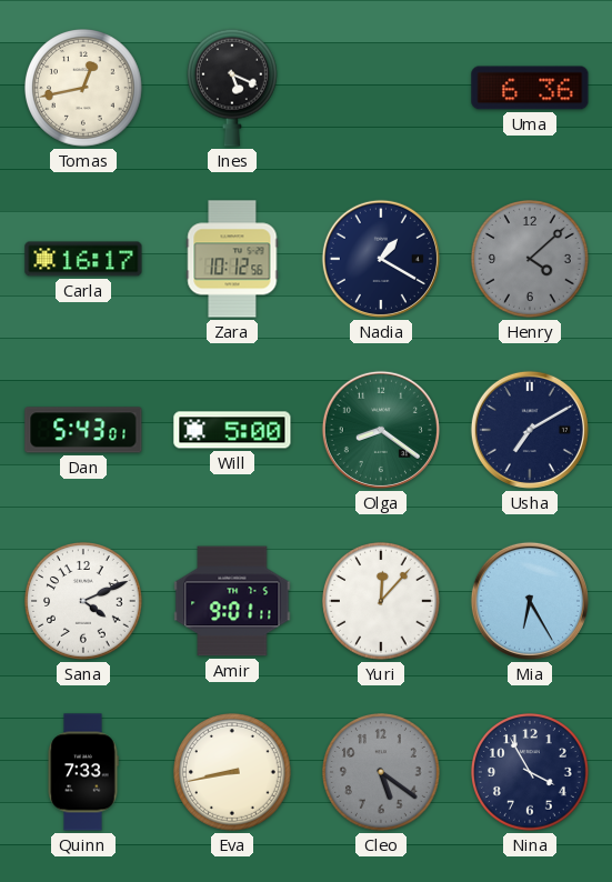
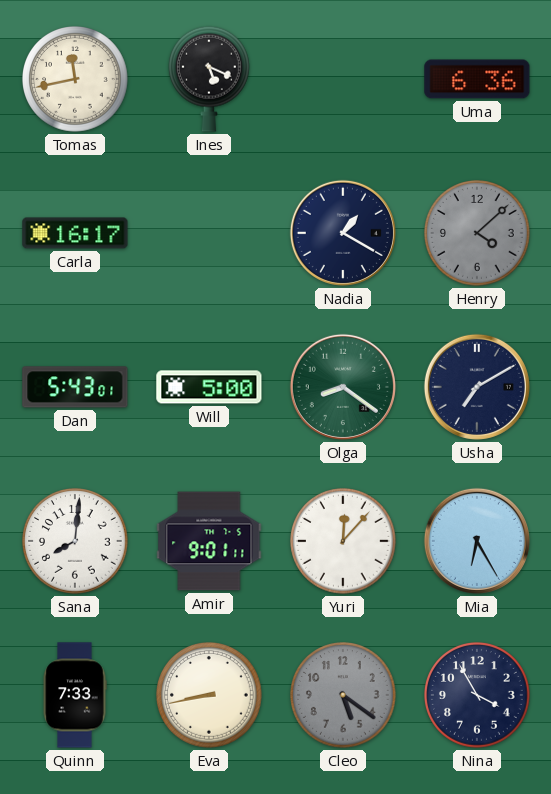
Tomas: 12:43 -> 11:43 (76, 80)
Zara: 10:12 -> none (232, 259)
Sana: 4:11 -> 8:01 (76, 542)
